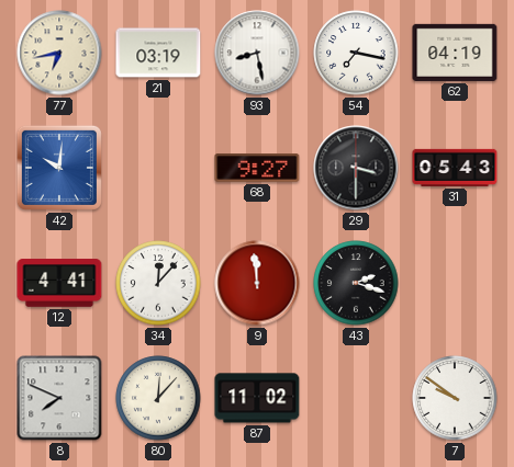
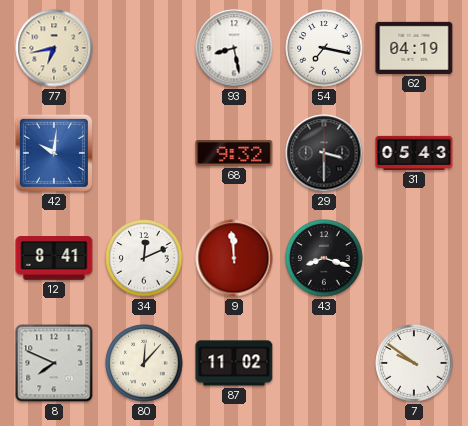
21: 03:19 -> none (158, 53)
68: 9:27 -> 9:32 (234, 153)
12: 4:41 -> 8:41 (54, 258)
34: 12:07 -> 12:11 (144, 258)
43: 2:18 -> 8:18 (324, 258)
